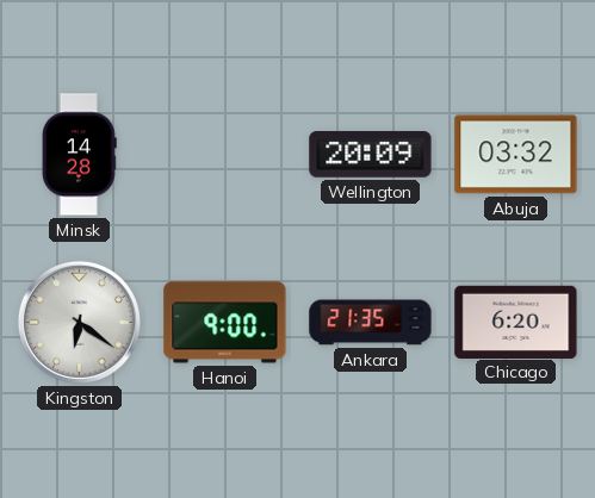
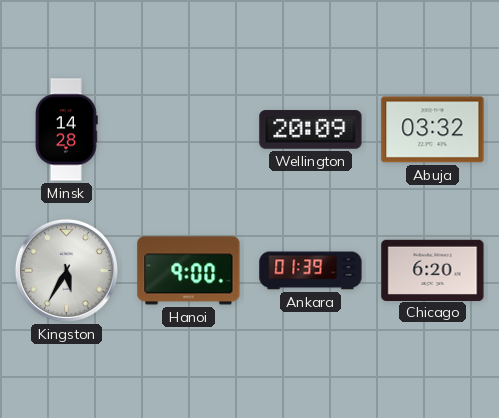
Kingston: 6:21 -> 5:35 (66, 270)
Ankara: 21:35 -> 01:39 (311, 271)
